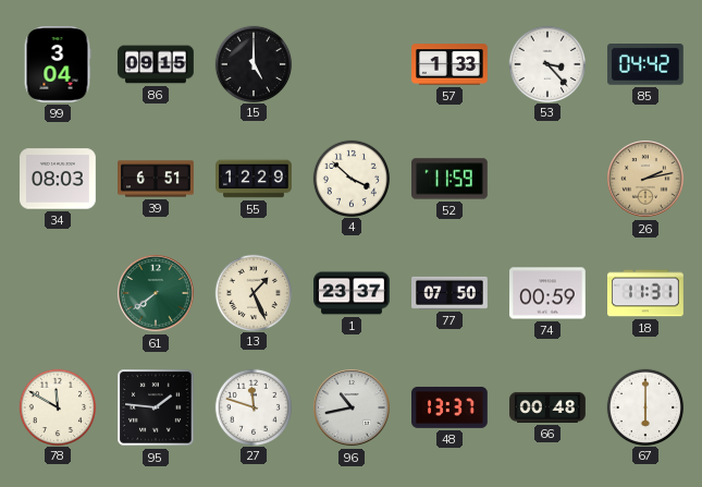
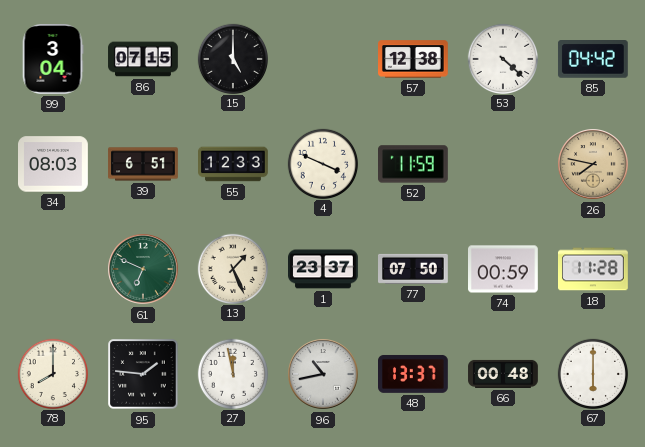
86: 09:15 -> 07:15 (143, 59)
57: 1:33 -> 12:38 (414, 59)
53: 3:23 -> 4:22 (502, 58)
55: 12:29 -> 12:33 (233, 164)
4: 3:52 -> 3:49 (322, 163)
26: 2:13 -> 7:47 (593, 164)
61: 7:39 -> 6:49 (143, 269)
18: 11:31 -> 11:28 (594, 269)
78: 11:50 -> 8:00 (52, 373)
27: 11:48 -> 11:58 (232, 373)
